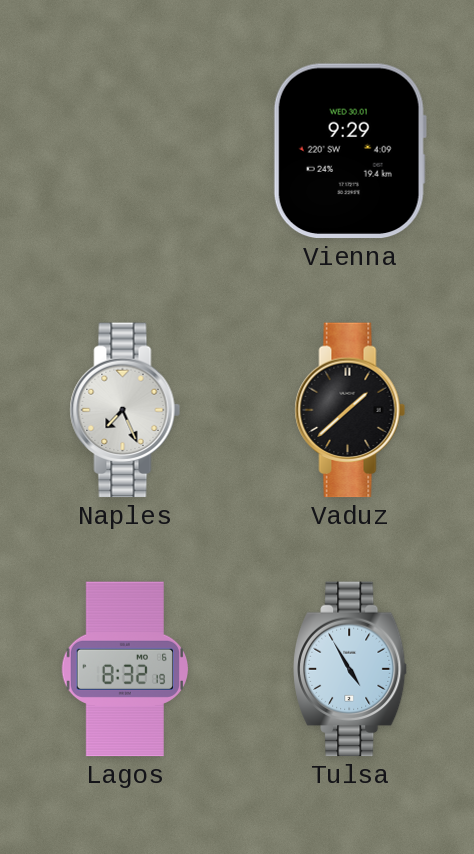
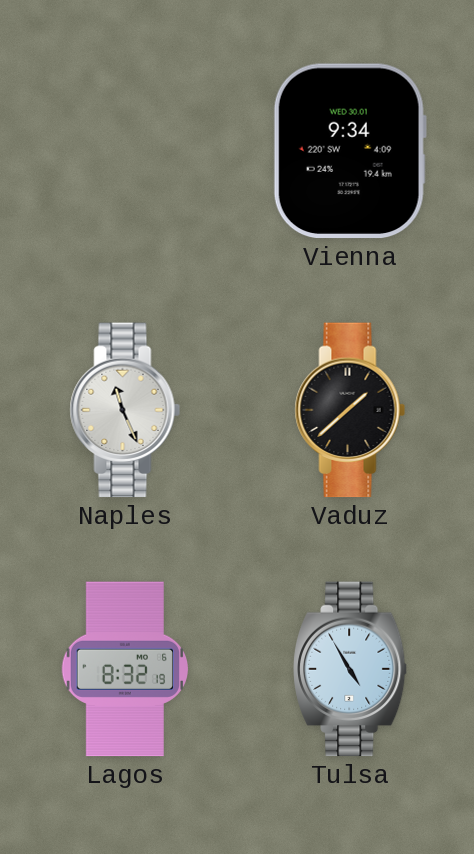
Vienna: 9:29 -> 9:34 (350, 151)
Naples: 7:26 -> 11:26 (125, 410)
